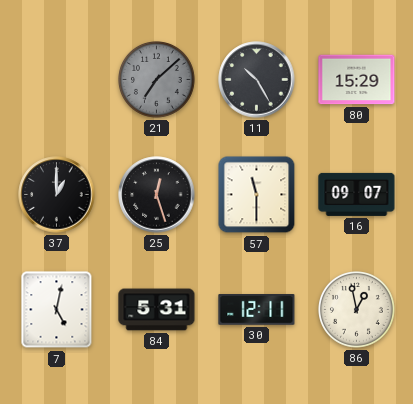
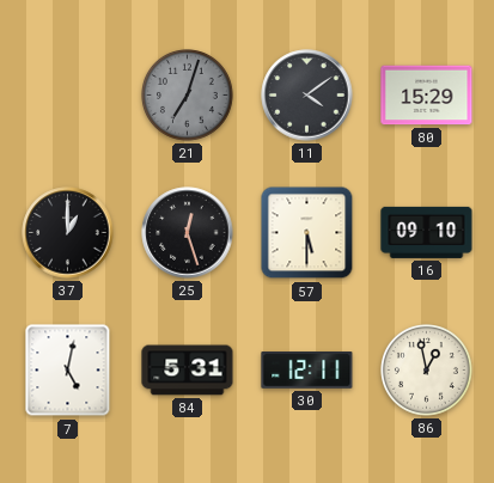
21: 7:08 -> 7:03 (188, 96)
11: 10:25 -> 4:09 (307, 96)
57: 11:30 -> 5:30 (307, 233)
16: 09:07 -> 09:10 (427, 232)
